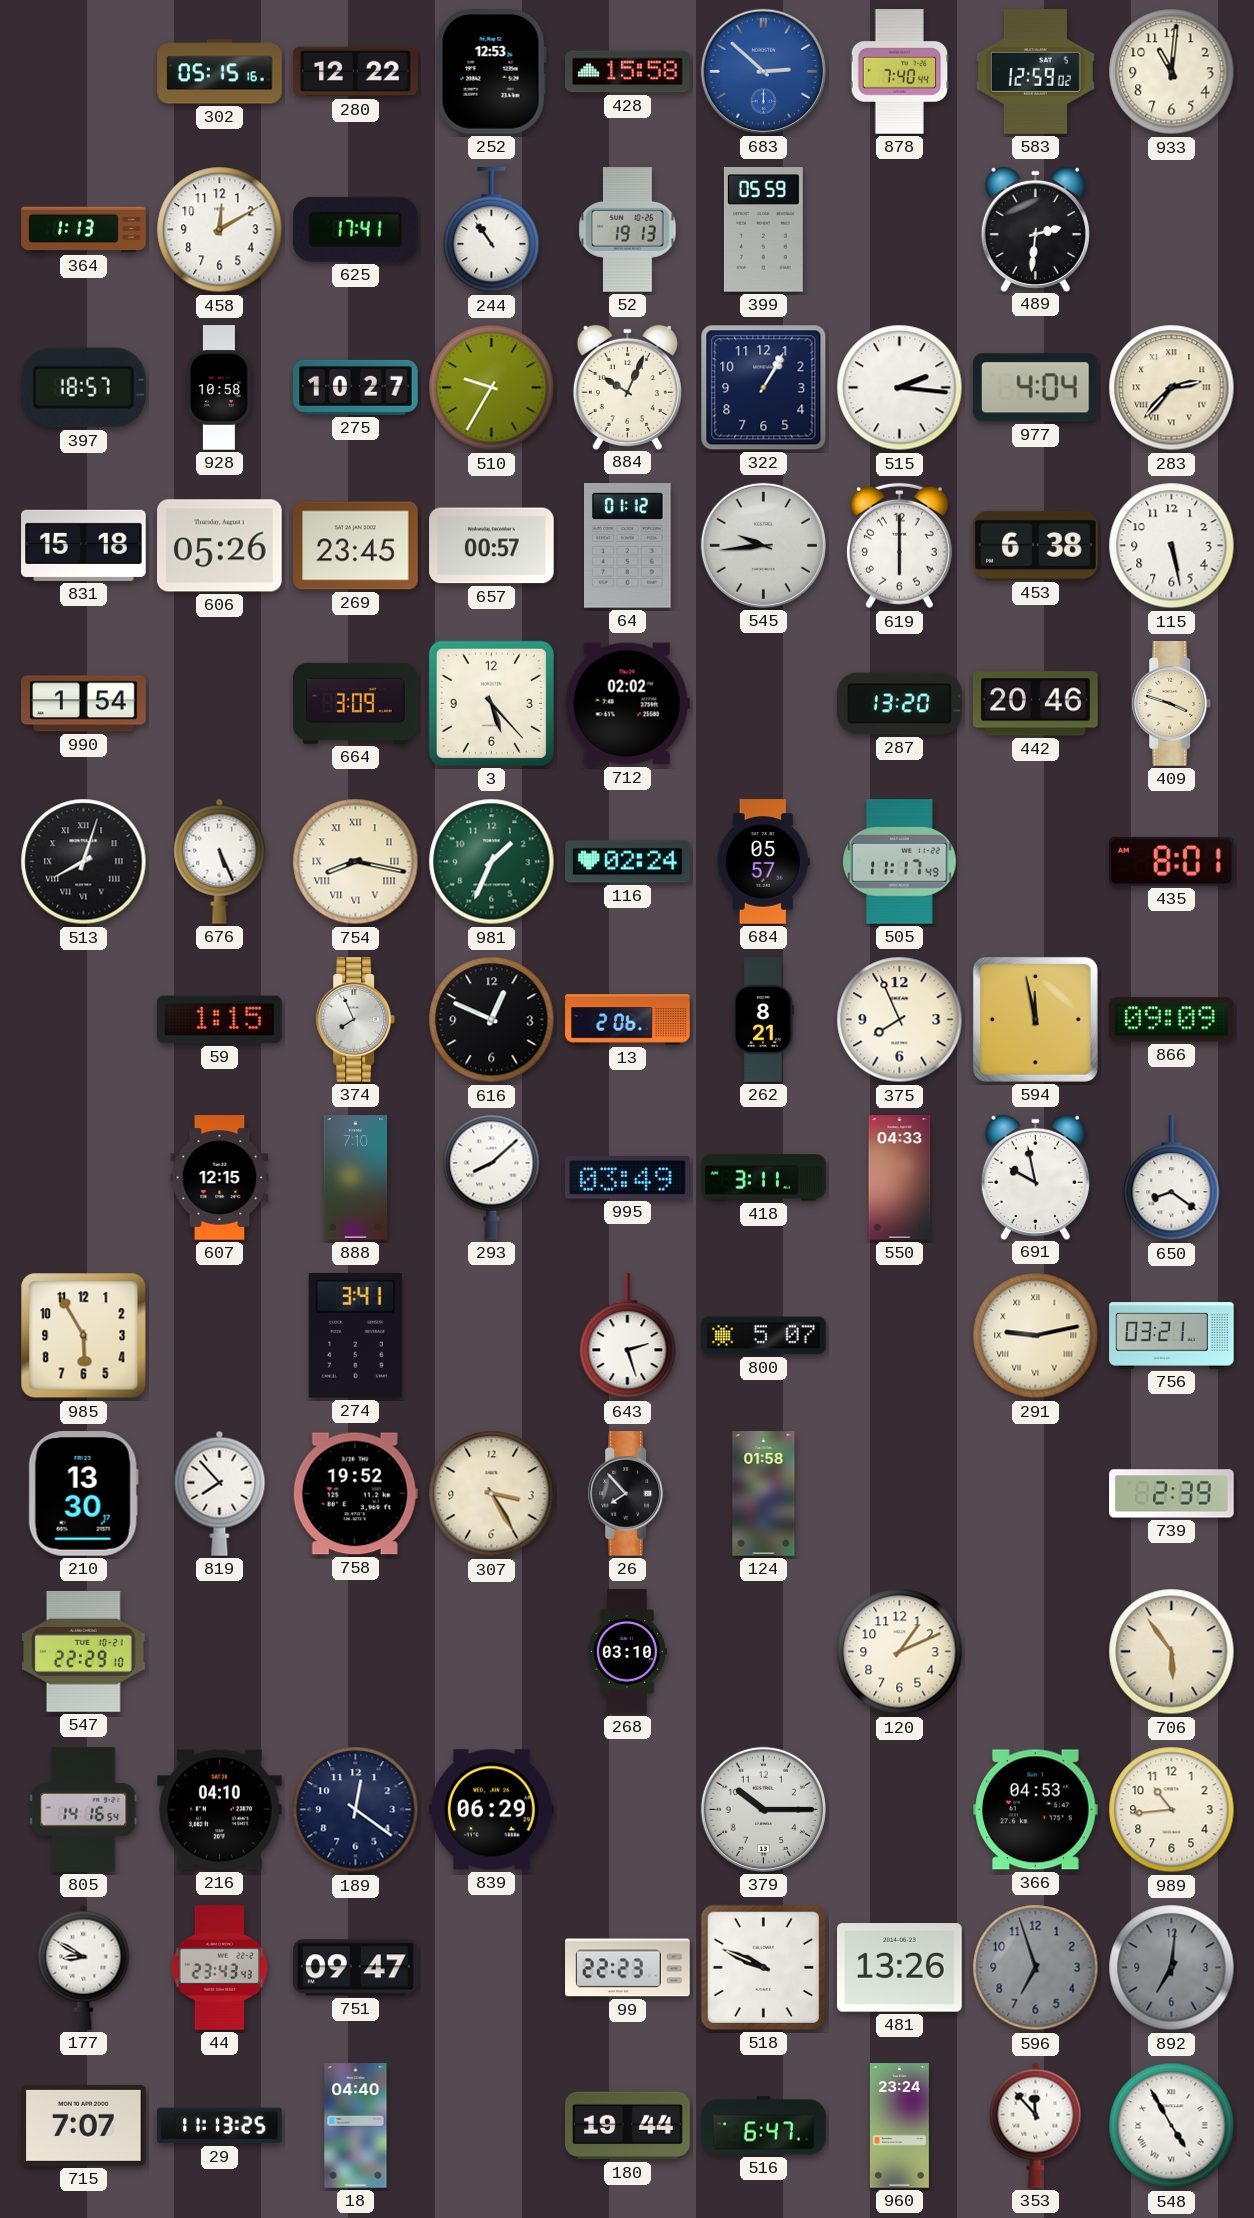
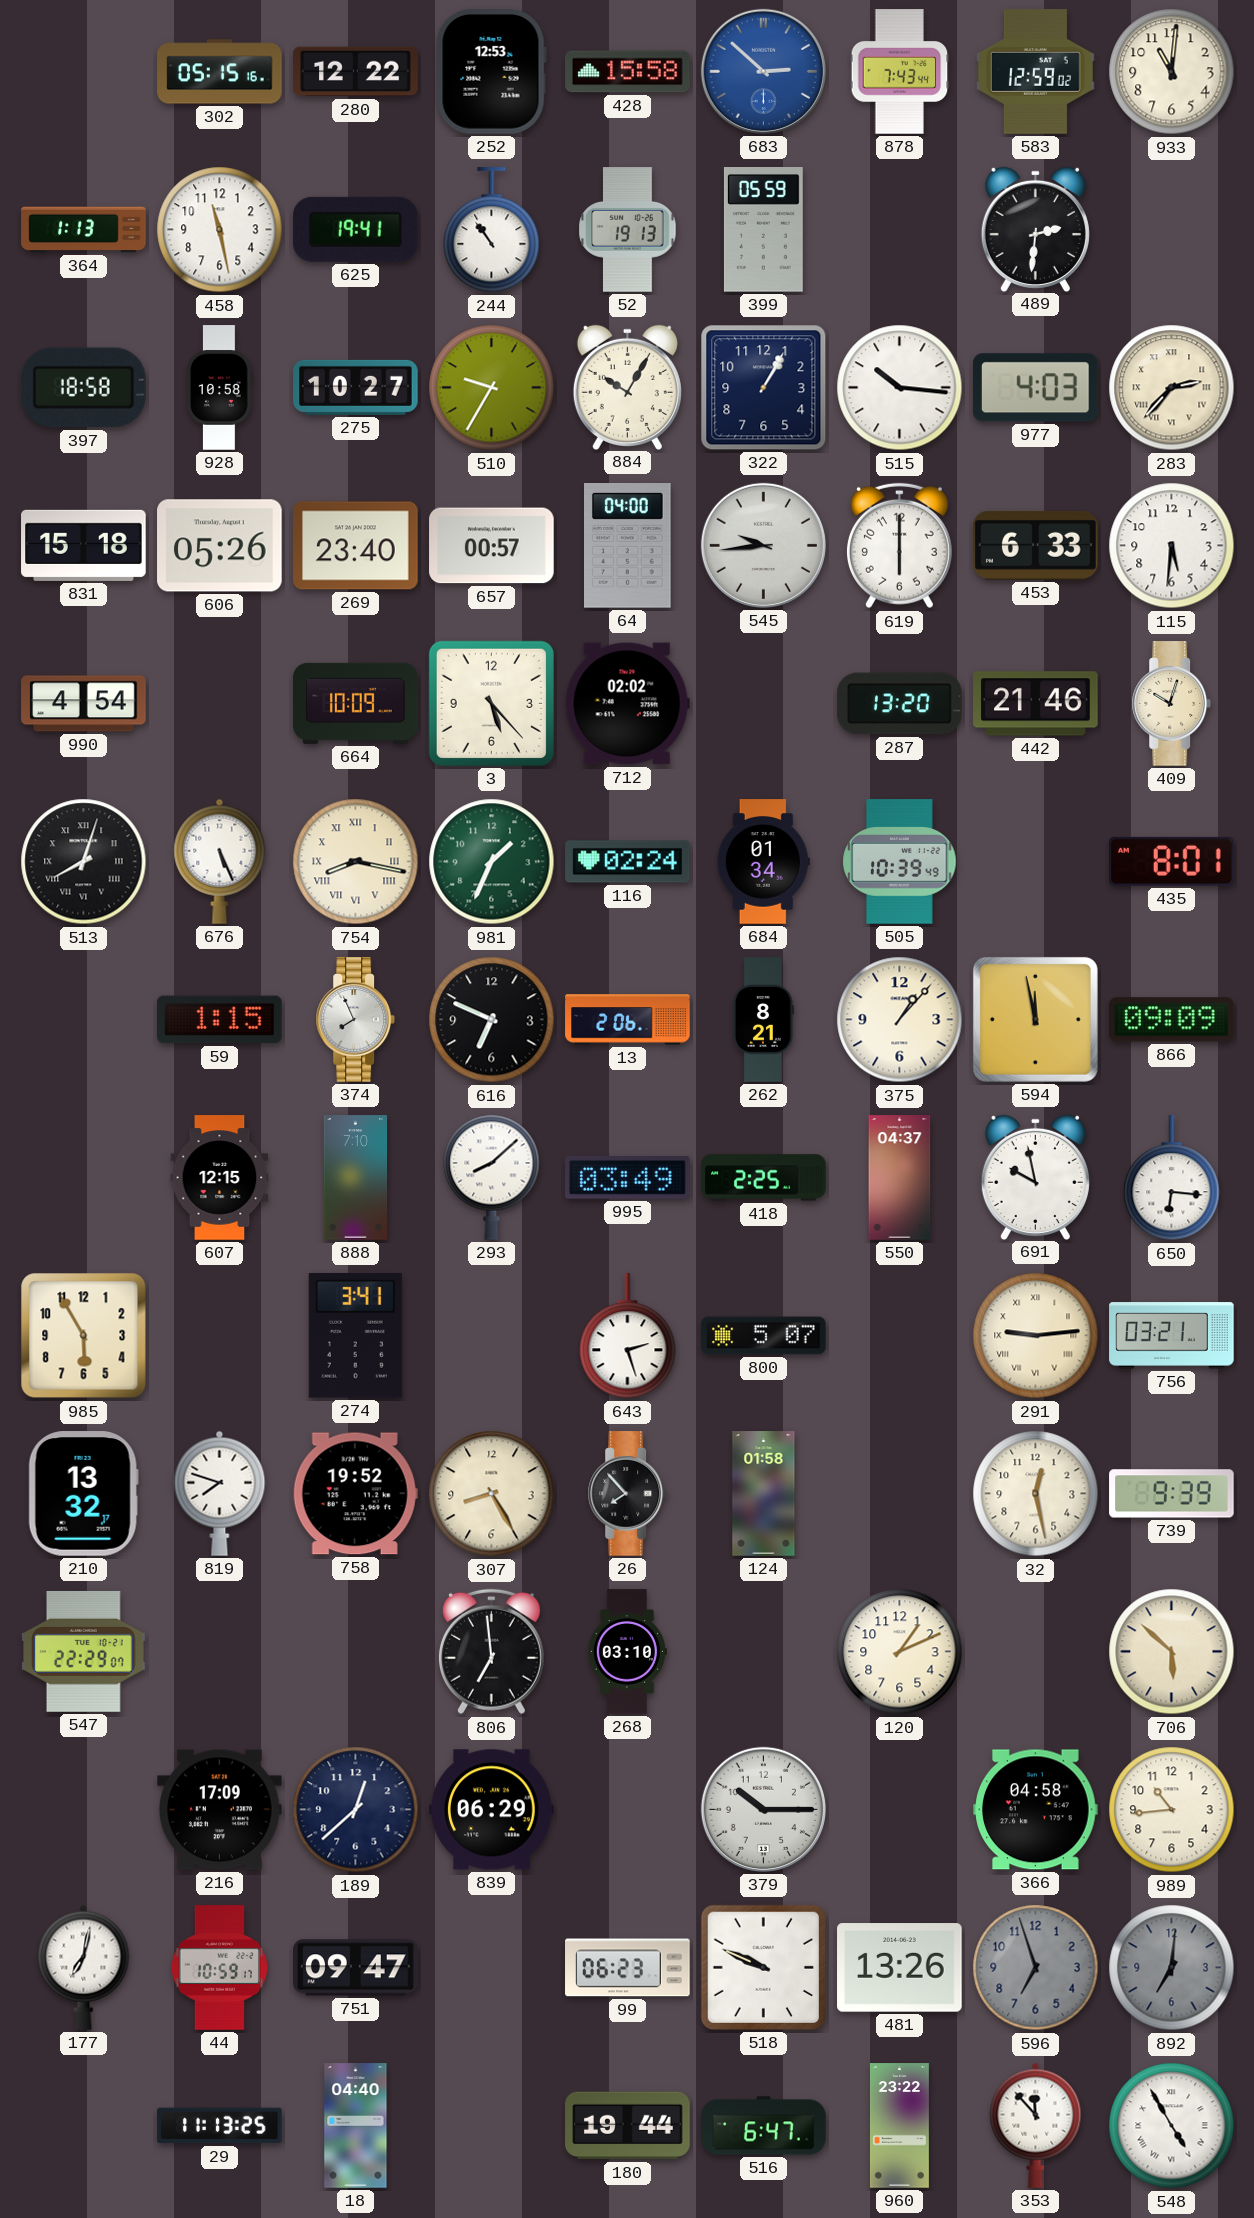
878: 7:40 -> 7:43 (900, 72)
458: 12:10 -> 11:28 (220, 230)
625: 17:41 -> 19:41 (355, 229)
397: 18:57 -> 18:58 (83, 388)
884: 10:04 -> 10:05 (627, 387)
515: 2:16 -> 10:16 (900, 388)
977: 4:04 -> 4:03 (1035, 388)
269: 23:45 -> 23:40 (356, 546)
64: 01:12 -> 04:00 (628, 546)
453: 6:38 -> 6:33 (1036, 545)
115: 5:28 -> 5:31 (1172, 546)
990: 1:54 -> 4:54 (84, 704)
664: 3:09 -> 10:09 (356, 703)
442: 20:46 -> 21:46 (1036, 704)
409: 3:48 -> 10:03 (1172, 704)
684: 05:57 -> 01:34 (763, 862)
505: 11:17 -> 10:39 (900, 862)
616: 12:49 -> 6:49 (492, 1020)
375: 7:56 -> 1:07 (900, 1020)
418: 3:11 -> 2:25 (764, 1178)
550: 04:33 -> 04:37 (900, 1178)
650: 8:21 -> 6:16 (1172, 1178)
291: 9:13 -> 9:14 (1036, 1336)
210: 13:30 -> 13:32 (83, 1494)
819: 7:53 -> 7:48 (220, 1493)
307: 3:25 -> 8:25 (492, 1494)
32: none -> 12:28 (1036, 1494)
739: 2:39 -> 9:39 (1172, 1494)
547: 22:29:10 -> 22:29:07 (84, 1651)
806: none -> 6:59 (491, 1652)
706: 5:54 -> 5:52 (1172, 1652)
805: 14:16 -> none (84, 1810)
216: 04:10 -> 17:09 (220, 1810)
189: 12:21 -> 12:38 (356, 1810)
366: 04:53 -> 04:58 (1036, 1810)
177: 8:50 -> 7:02 (84, 1967)
44: 23:43 -> 10:59 (219, 1968)
99: 22:23 -> 06:23 (628, 1968)
715: 7:07 -> none (84, 2125)
960: 23:24 -> 23:22 (899, 2126)
